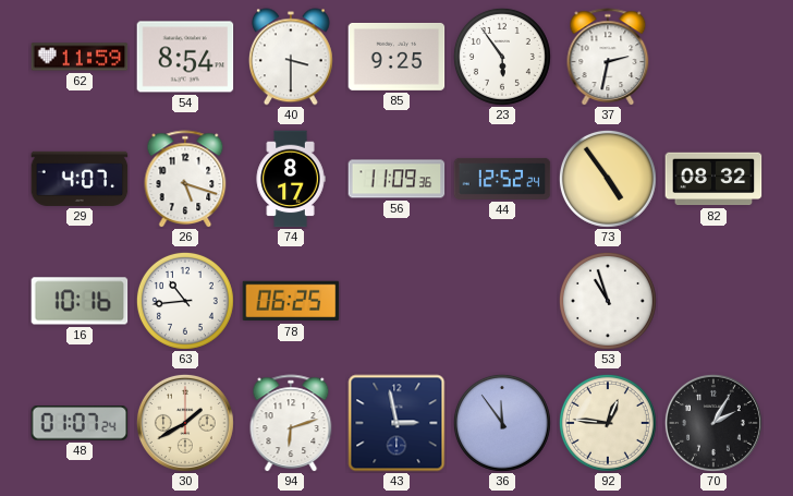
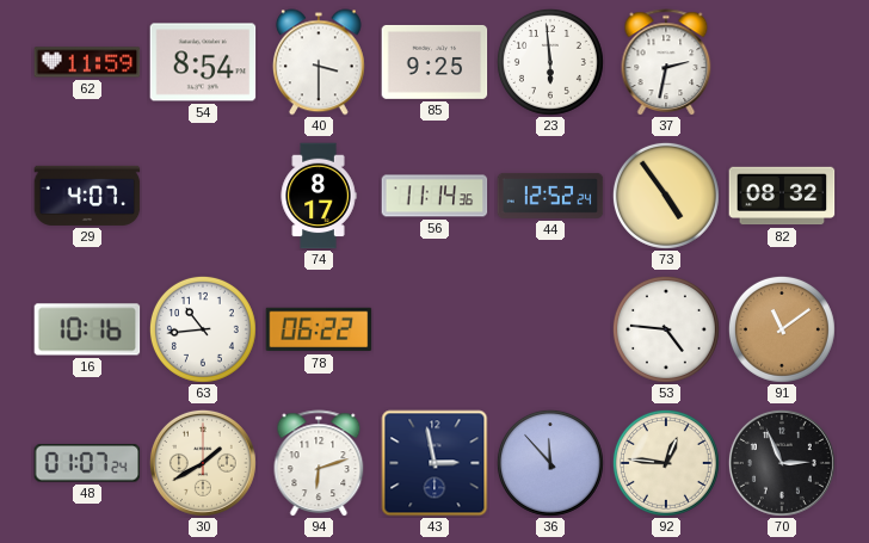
23: 5:54 -> 5:59 (550, 62)
26: 5:18 -> none (185, 179)
56: 11:09 -> 11:14 (434, 196)
78: 06:25 -> 06:22 (319, 329)
53: 10:57 -> 4:46 (666, 329)
91: none -> 11:09 (782, 329)
36: 11:54 -> 11:53 (550, 463)
70: 2:05 -> 2:56 (782, 463)
